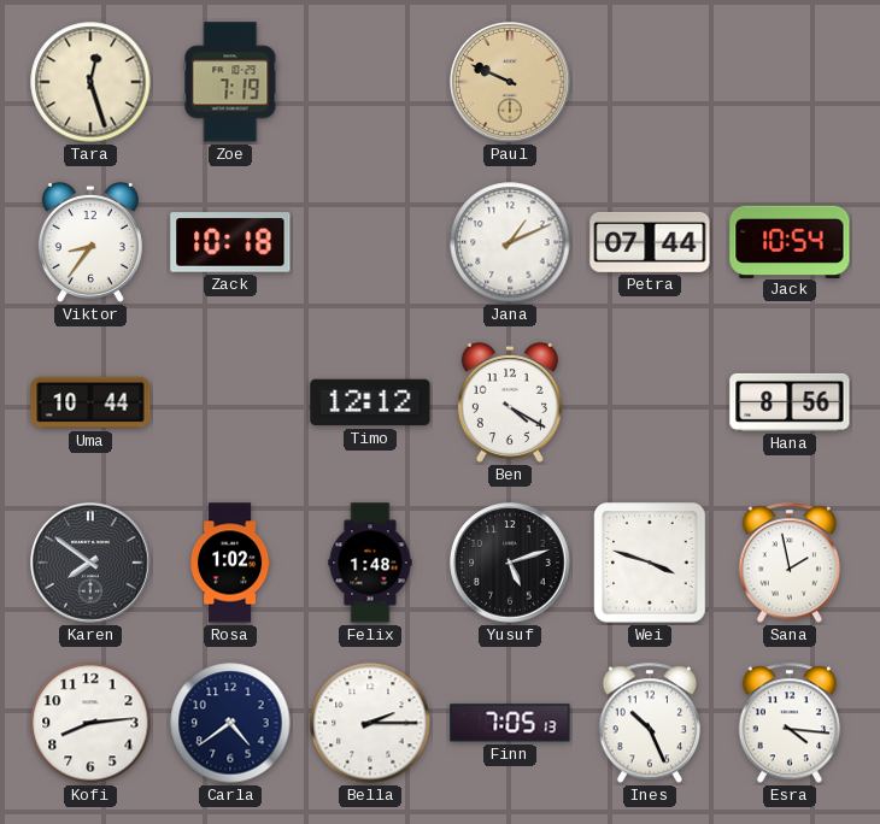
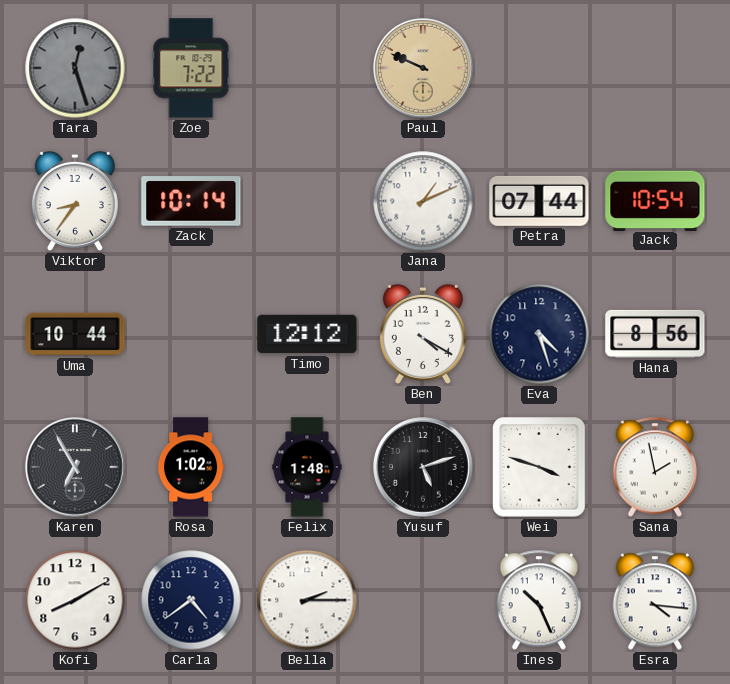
Tara dial: cream -> grey (75, 68)
Zoe: 7:19 -> 7:22 (191, 68)
Zack: 10:18 -> 10:14 (191, 201)
Eva: none -> 4:27 (539, 334)
Karen: 7:51 -> 6:55 (75, 467)
Kofi: 8:14 -> 8:10 (75, 600)
Finn: 7:05 -> none (510, 723)
